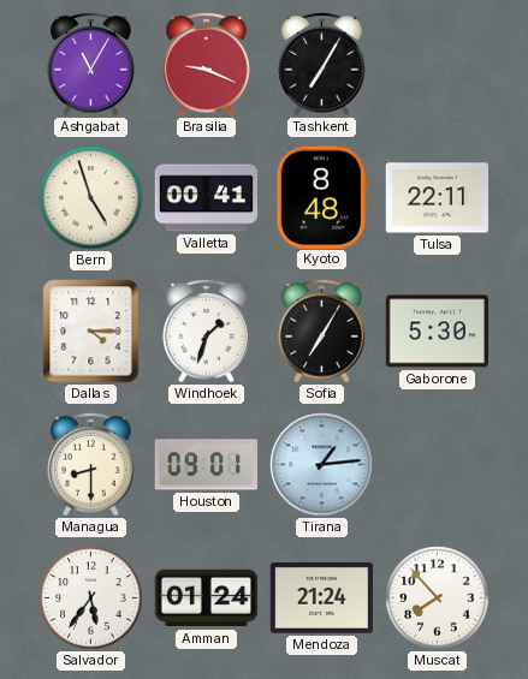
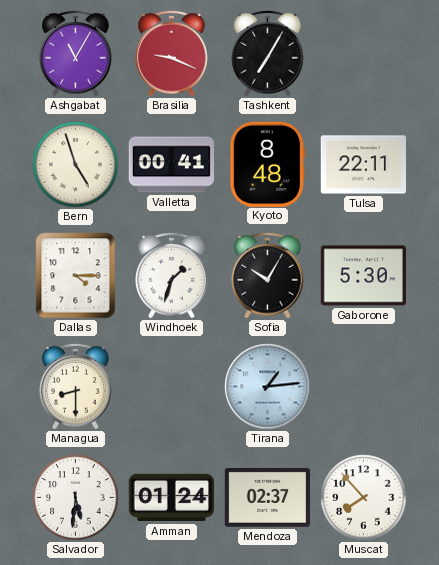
Sofia: 7:05 -> 10:05 (268, 275)
Houston: 09:01 -> none (206, 465)
Salvador: 5:36 -> 5:31 (76, 498)
Mendoza: 21:24 -> 02:37 (267, 497)
